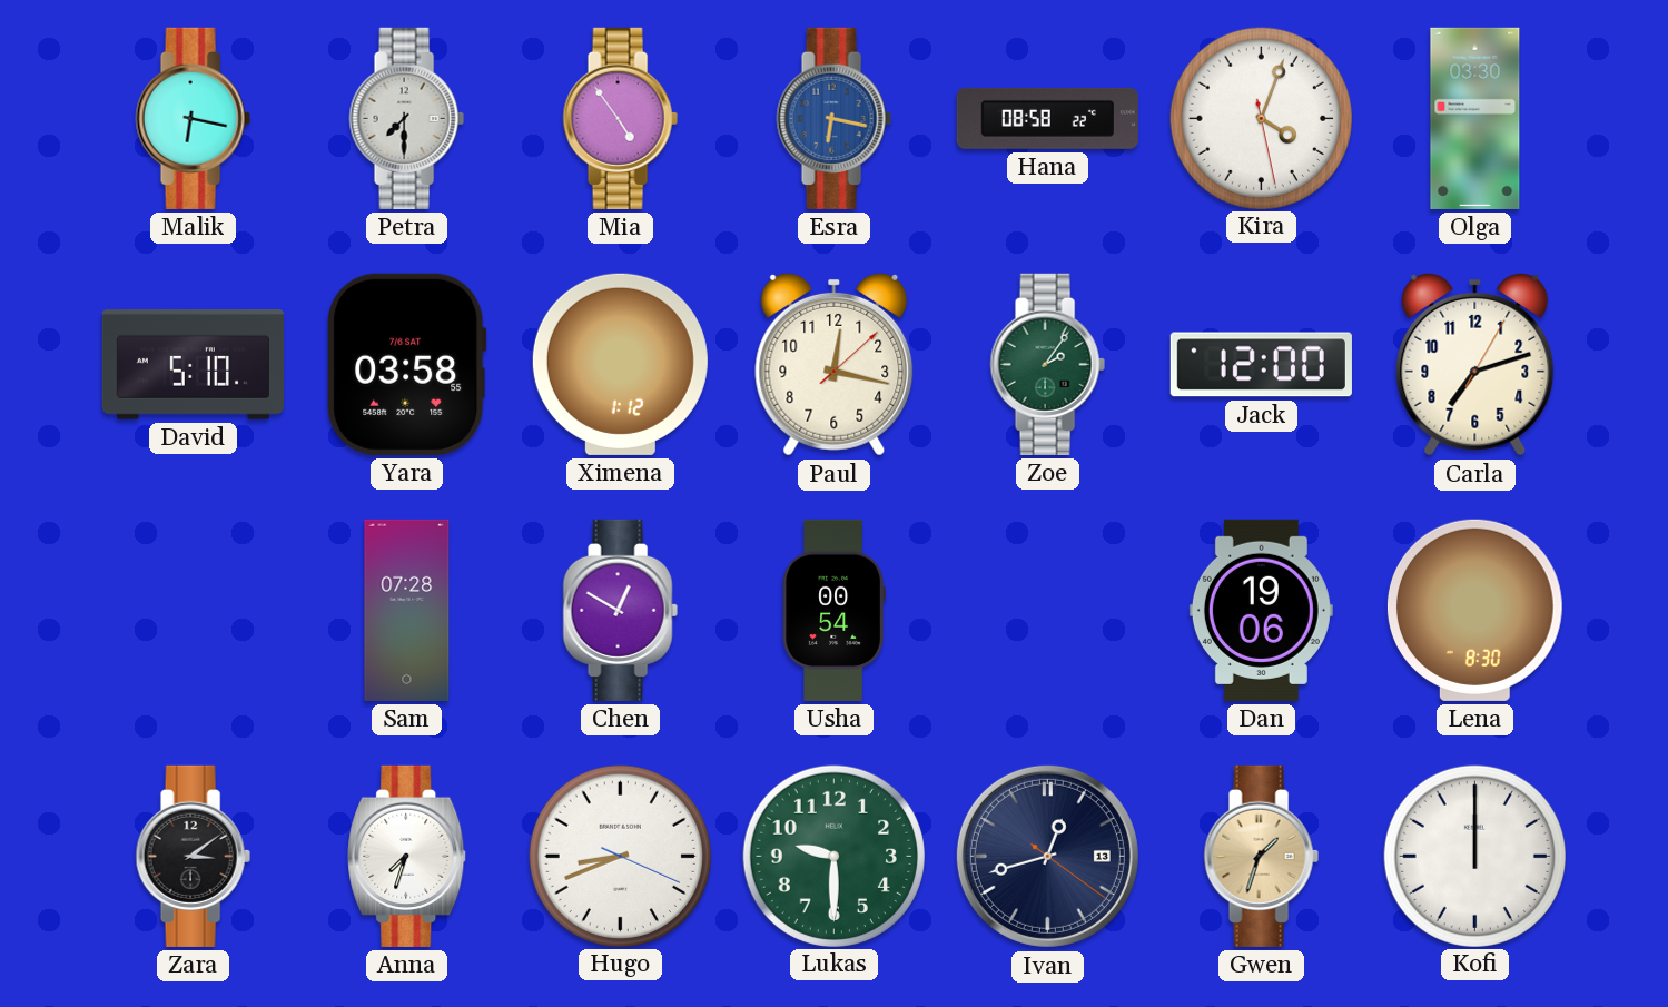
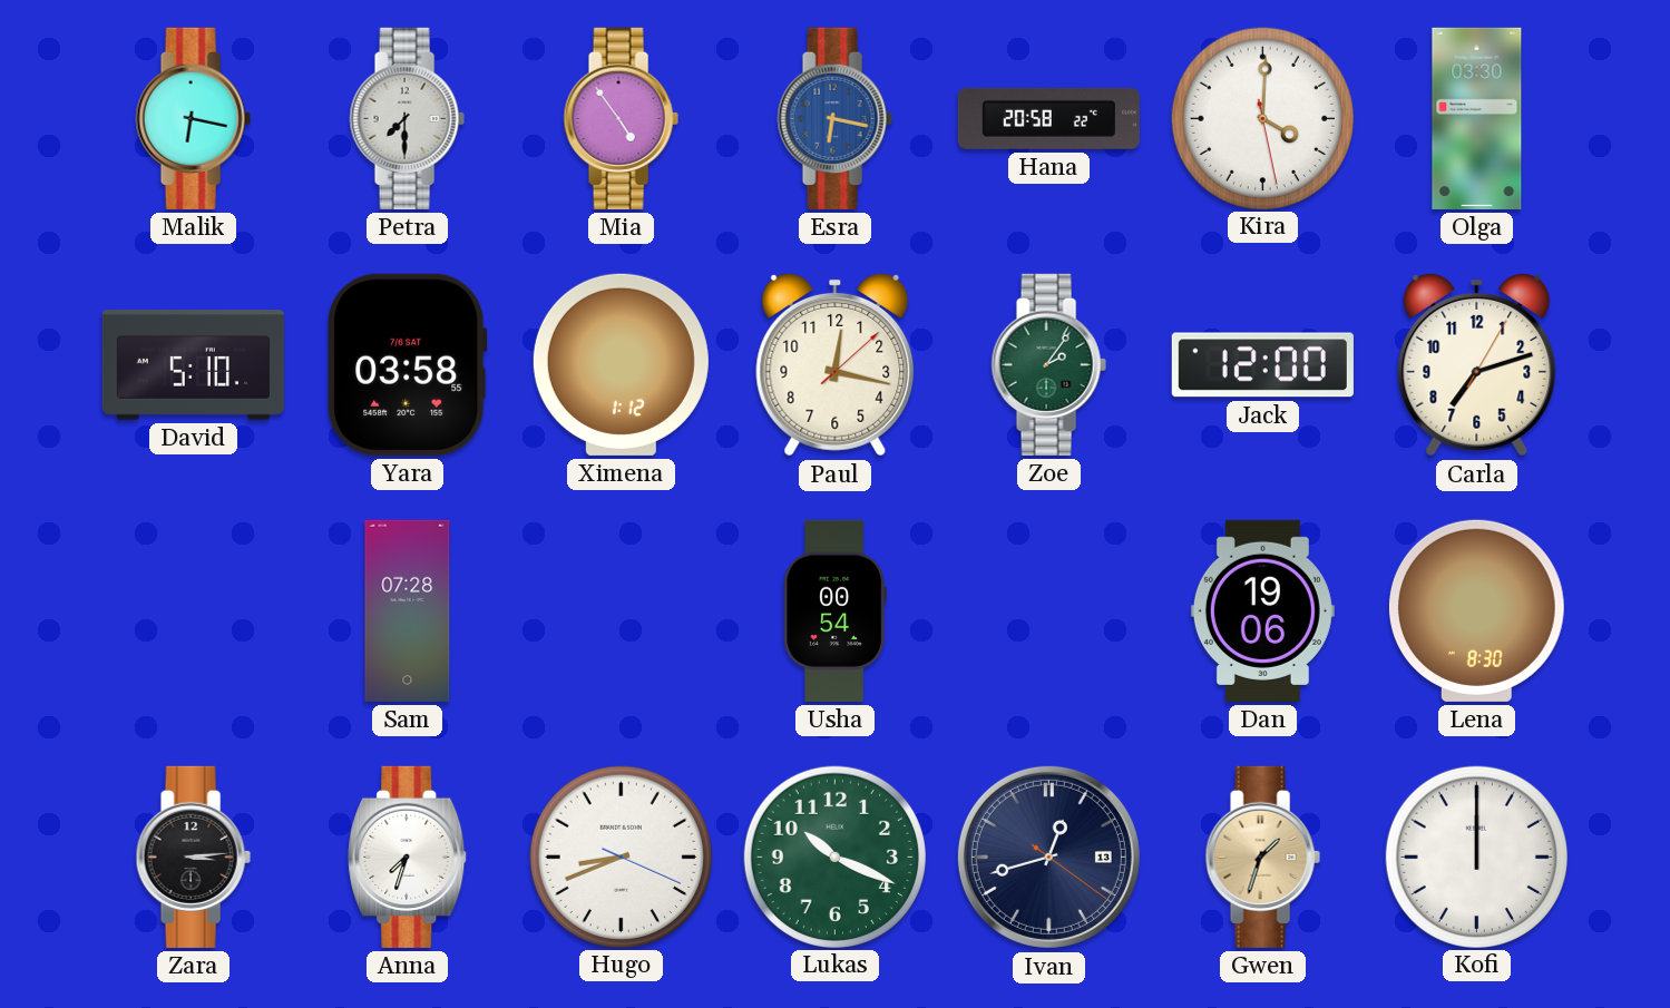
Hana: 08:58 -> 20:58 (1048, 118)
Kira: 4:03 -> 4:00 (1262, 118)
Chen: 12:50 -> none (620, 610)
Zara: 3:09 -> 3:14 (193, 857)
Lukas: 9:30 -> 10:19 (834, 857)
